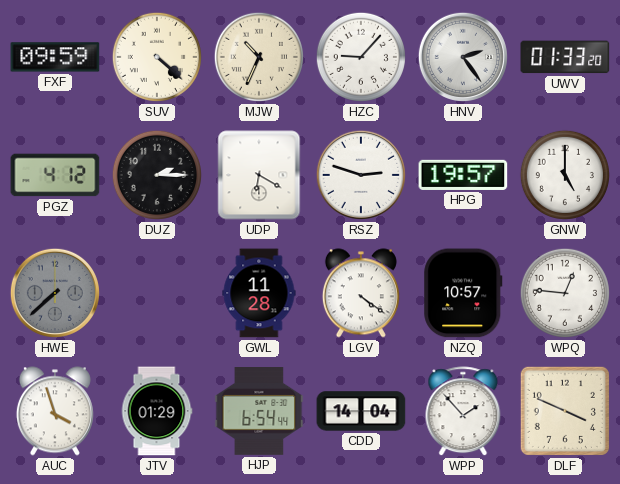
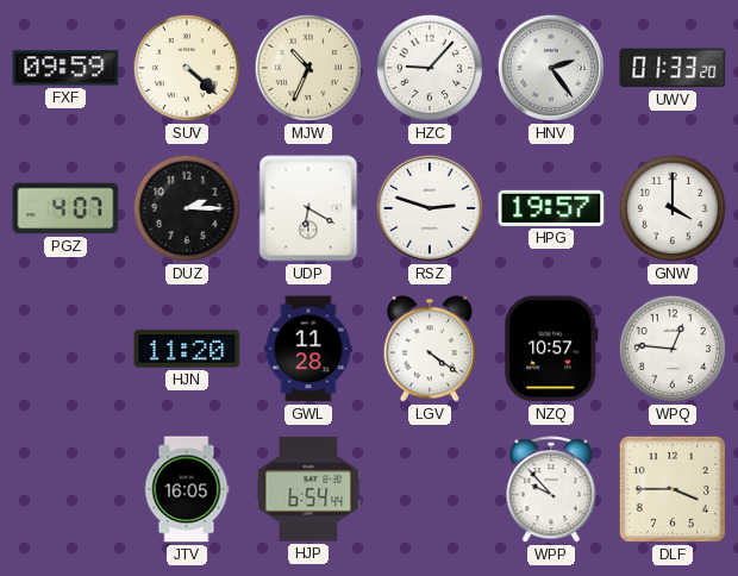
PGZ: 4:12 -> 4:07 (65, 208)
GNW: 5:00 -> 4:00 (673, 208)
HWE: 7:38 -> none (55, 293)
HJN: none -> 11:20 (187, 349)
AUC: 3:57 -> none (55, 411)
JTV: 01:29 -> 16:05 (187, 489)
CDD: 14:04 -> none (361, 411)
WPP: 1:53 -> 9:53 (551, 490)
DLF: 3:49 -> 3:45 (673, 489)
